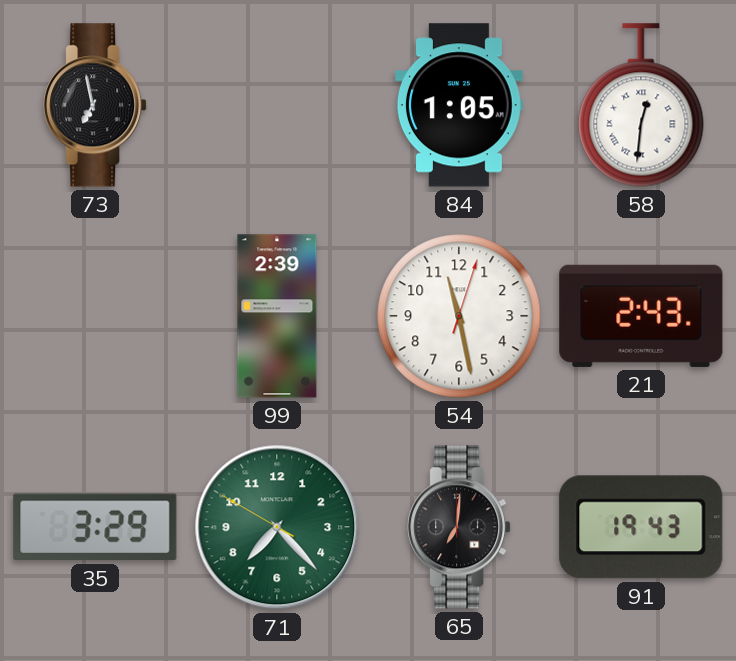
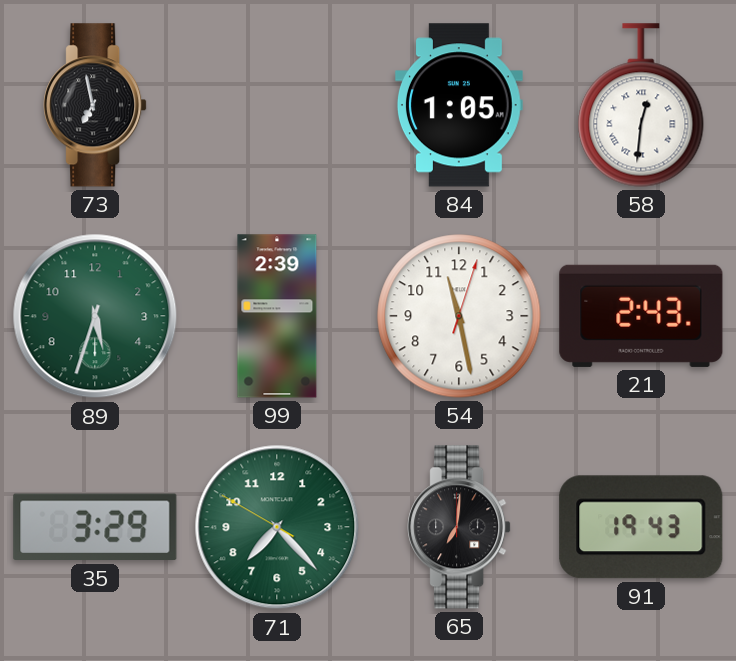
89: none -> 5:33 (95, 316)
